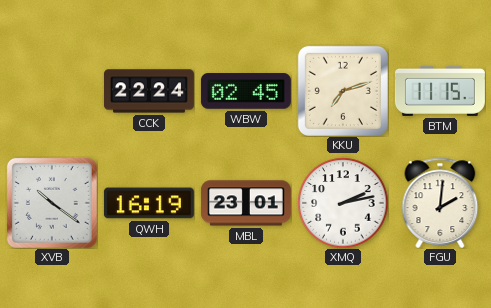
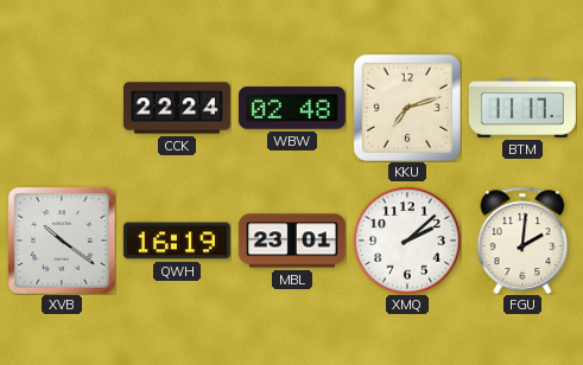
WBW: 02:45 -> 02:48 (292, 108)
BTM: 11:15 -> 11:17 (522, 108)
XMQ: 2:13 -> 2:08 (407, 241)
